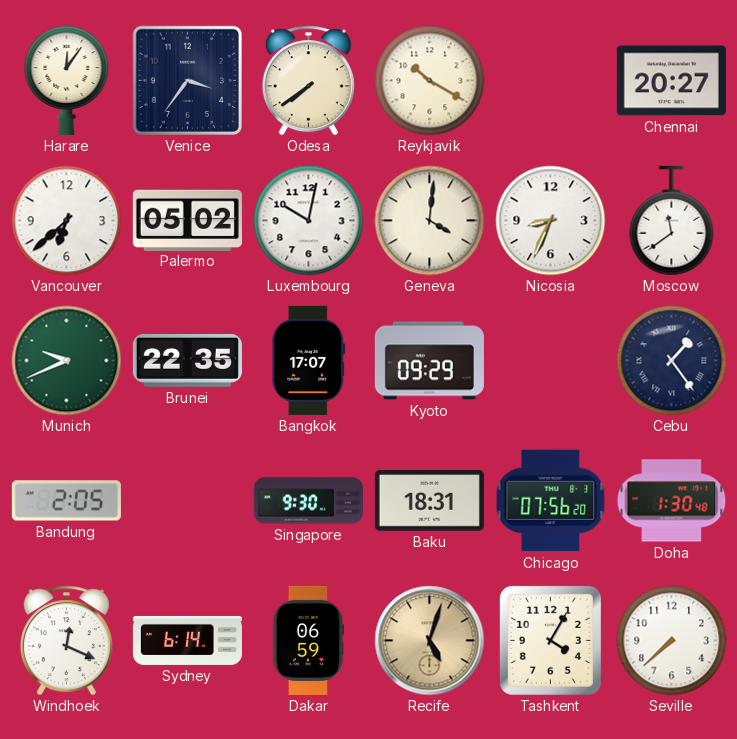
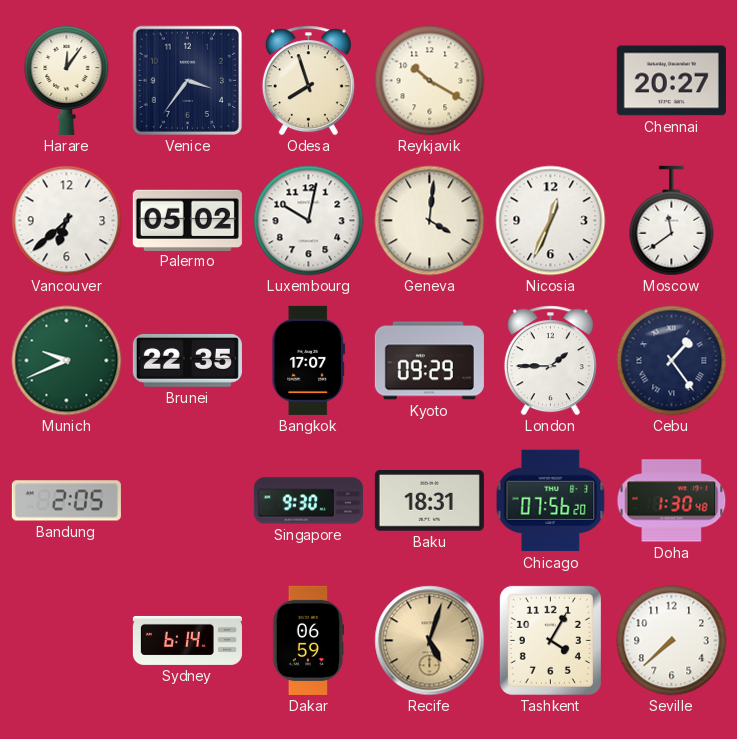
Odesa: 7:39 -> 7:57 (308, 81)
Nicosia: 8:34 -> 12:34 (551, 221)
London: none -> 1:45 (550, 361)
Windhoek: 12:19 -> none (66, 641)
